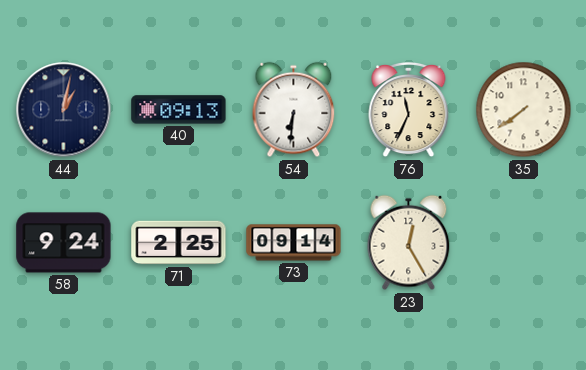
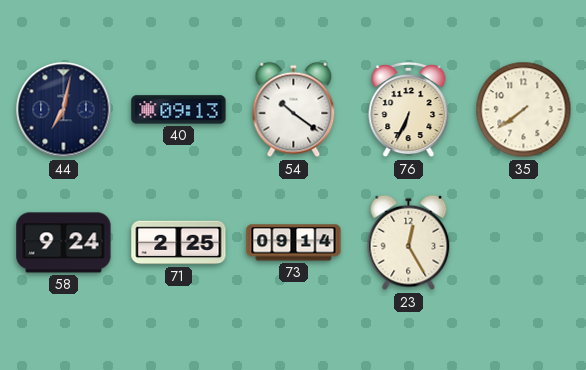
44: 1:02 -> 7:02 (64, 110)
54: 6:31 -> 10:21 (294, 110)
76: 11:34 -> 6:34 (409, 110)
